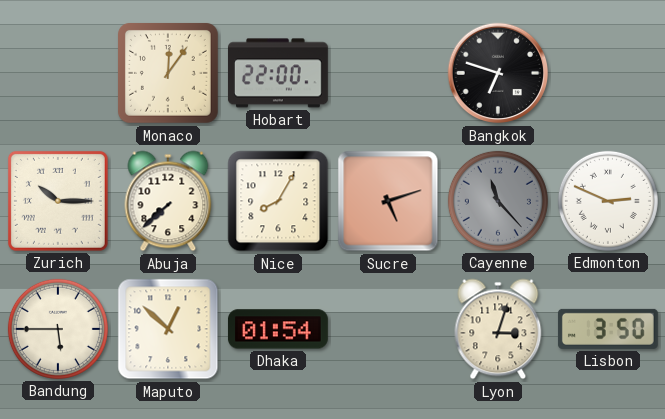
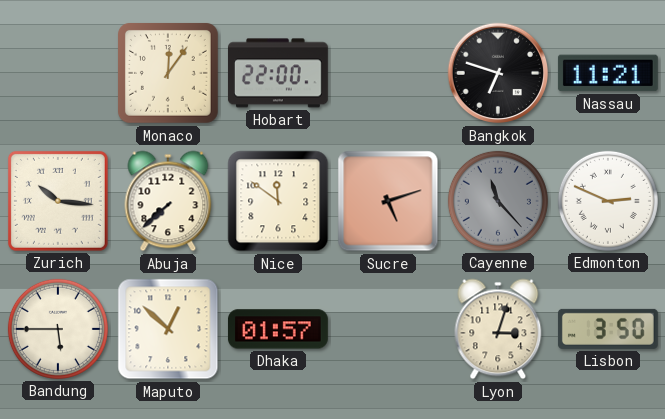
Nassau: none -> 11:21 (608, 73)
Zurich: 10:15 -> 10:16 (58, 201)
Nice: 8:05 -> 11:51 (278, 201)
Dhaka: 01:54 -> 01:57 (278, 329)
